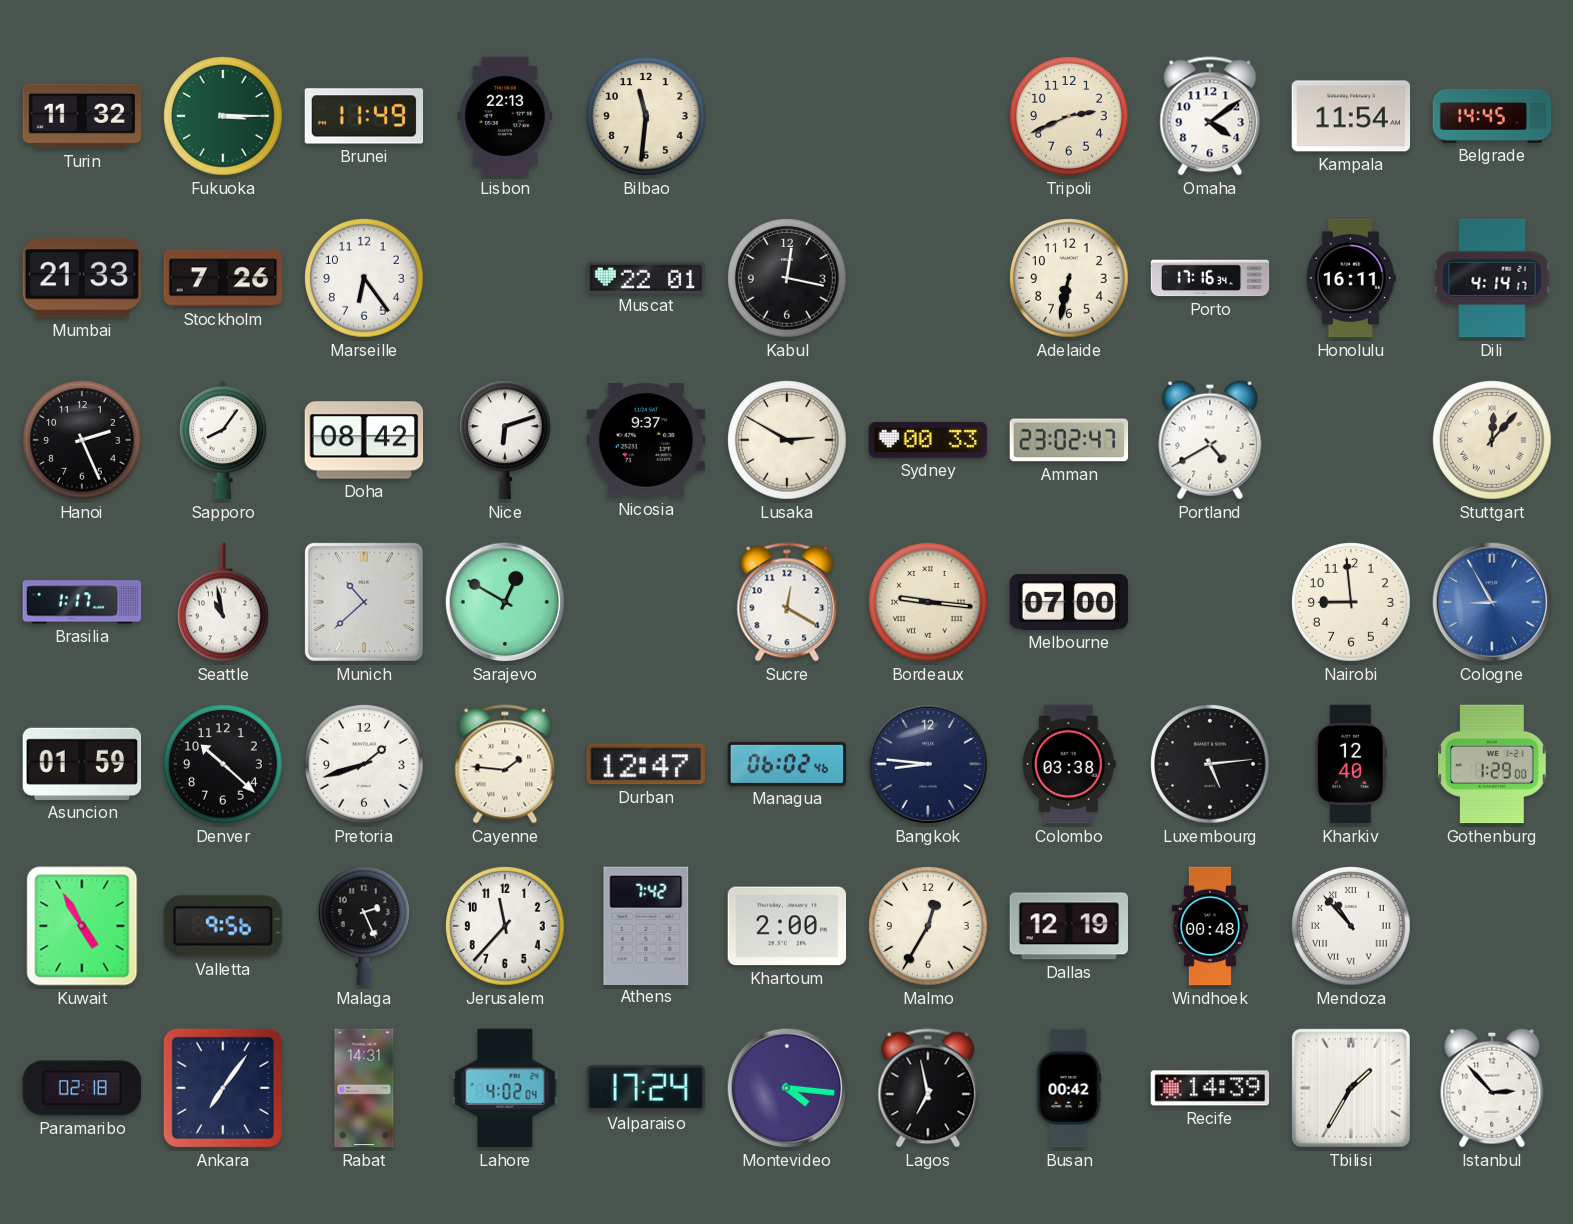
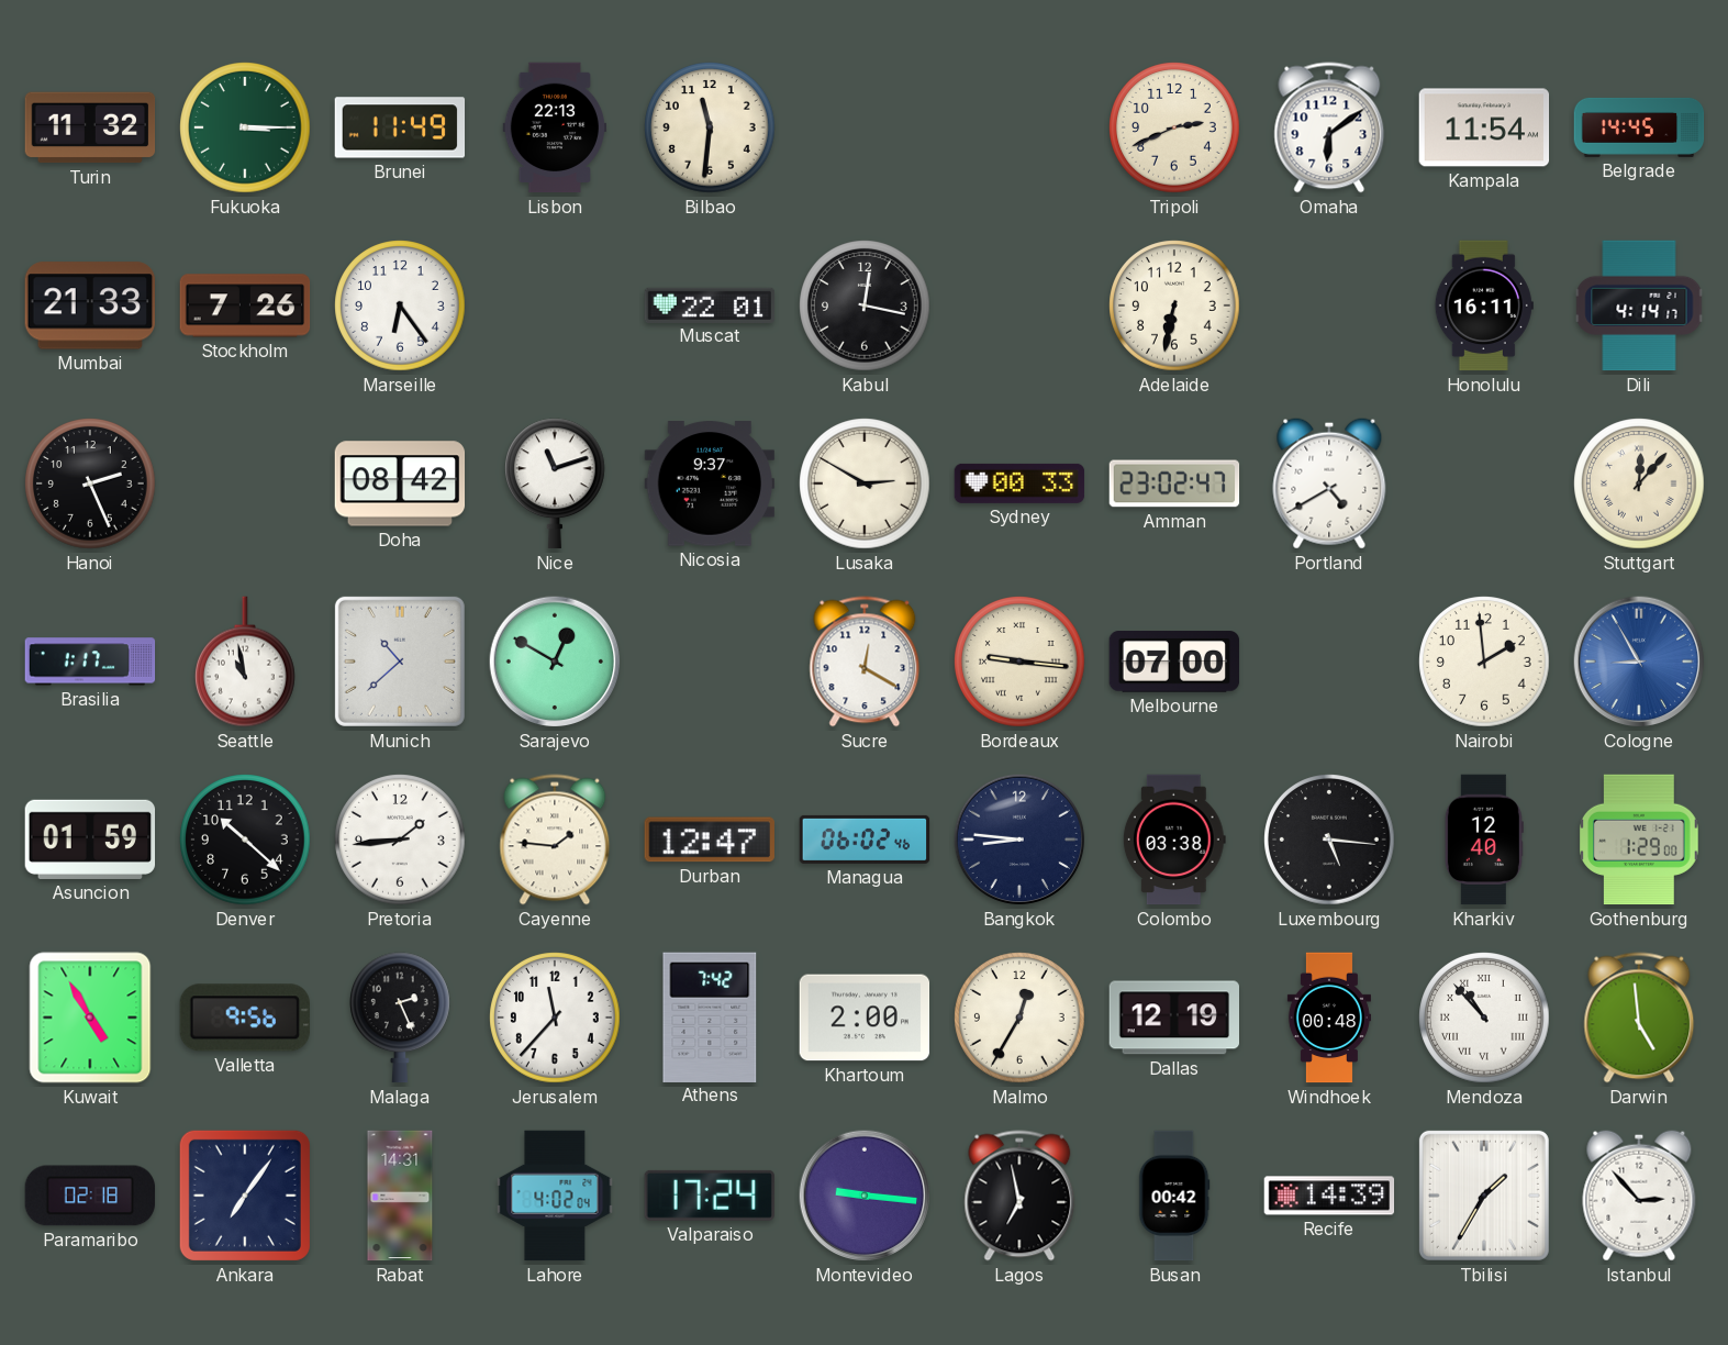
Omaha: 4:09 -> 6:09 (1329, 127)
Porto: 17:16 -> none (1210, 278)
Sapporo: 8:06 -> none (223, 440)
Nice: 6:12 -> 11:12 (556, 483)
Nairobi: 8:59 -> 1:59 (1484, 662)
Pretoria: 1:42 -> 1:44 (400, 840)
Luxembourg: 5:14 -> 5:16 (1329, 840)
Darwin: none -> 4:59 (1639, 1018)
Montevideo: 4:16 -> 9:16 (865, 1196)
